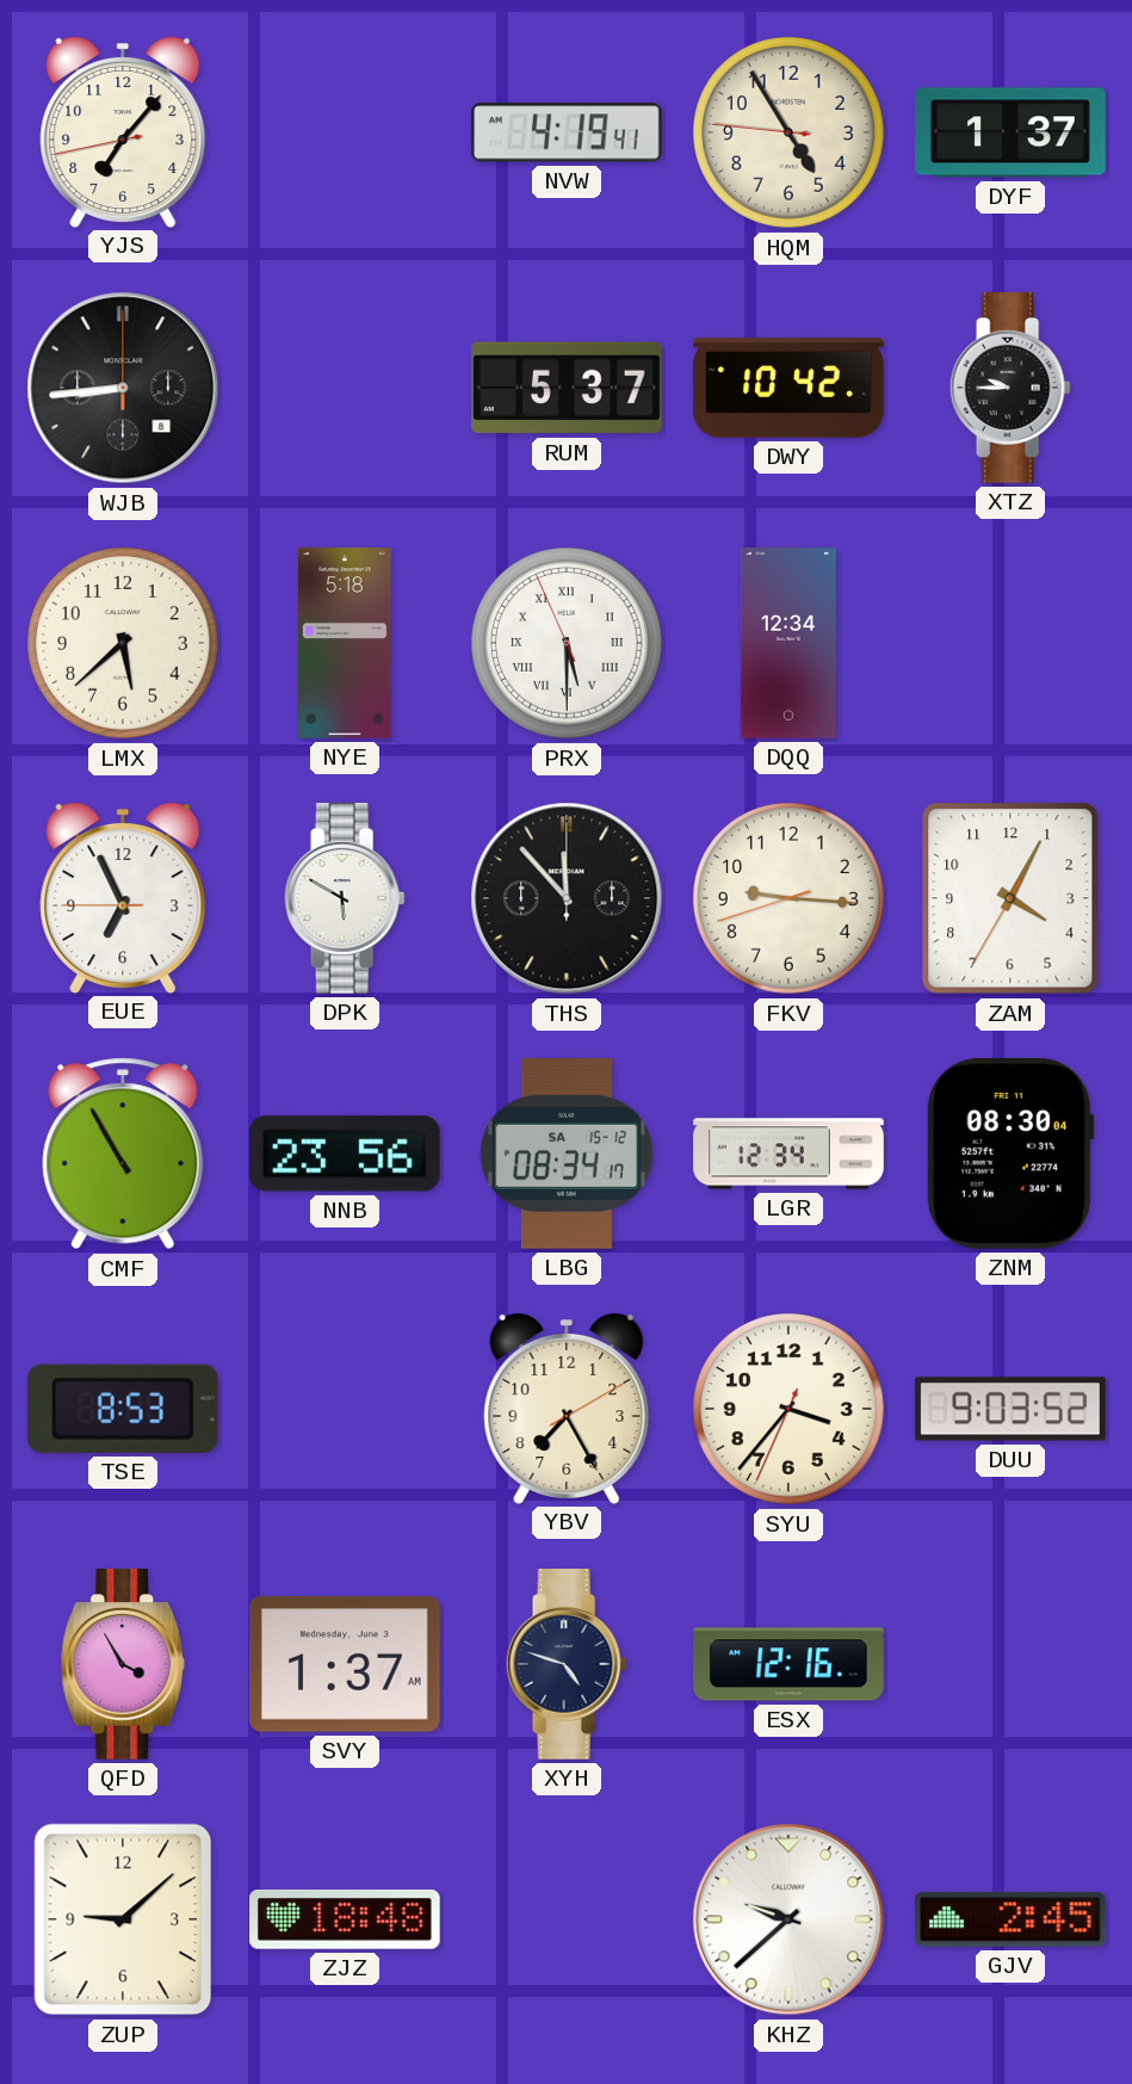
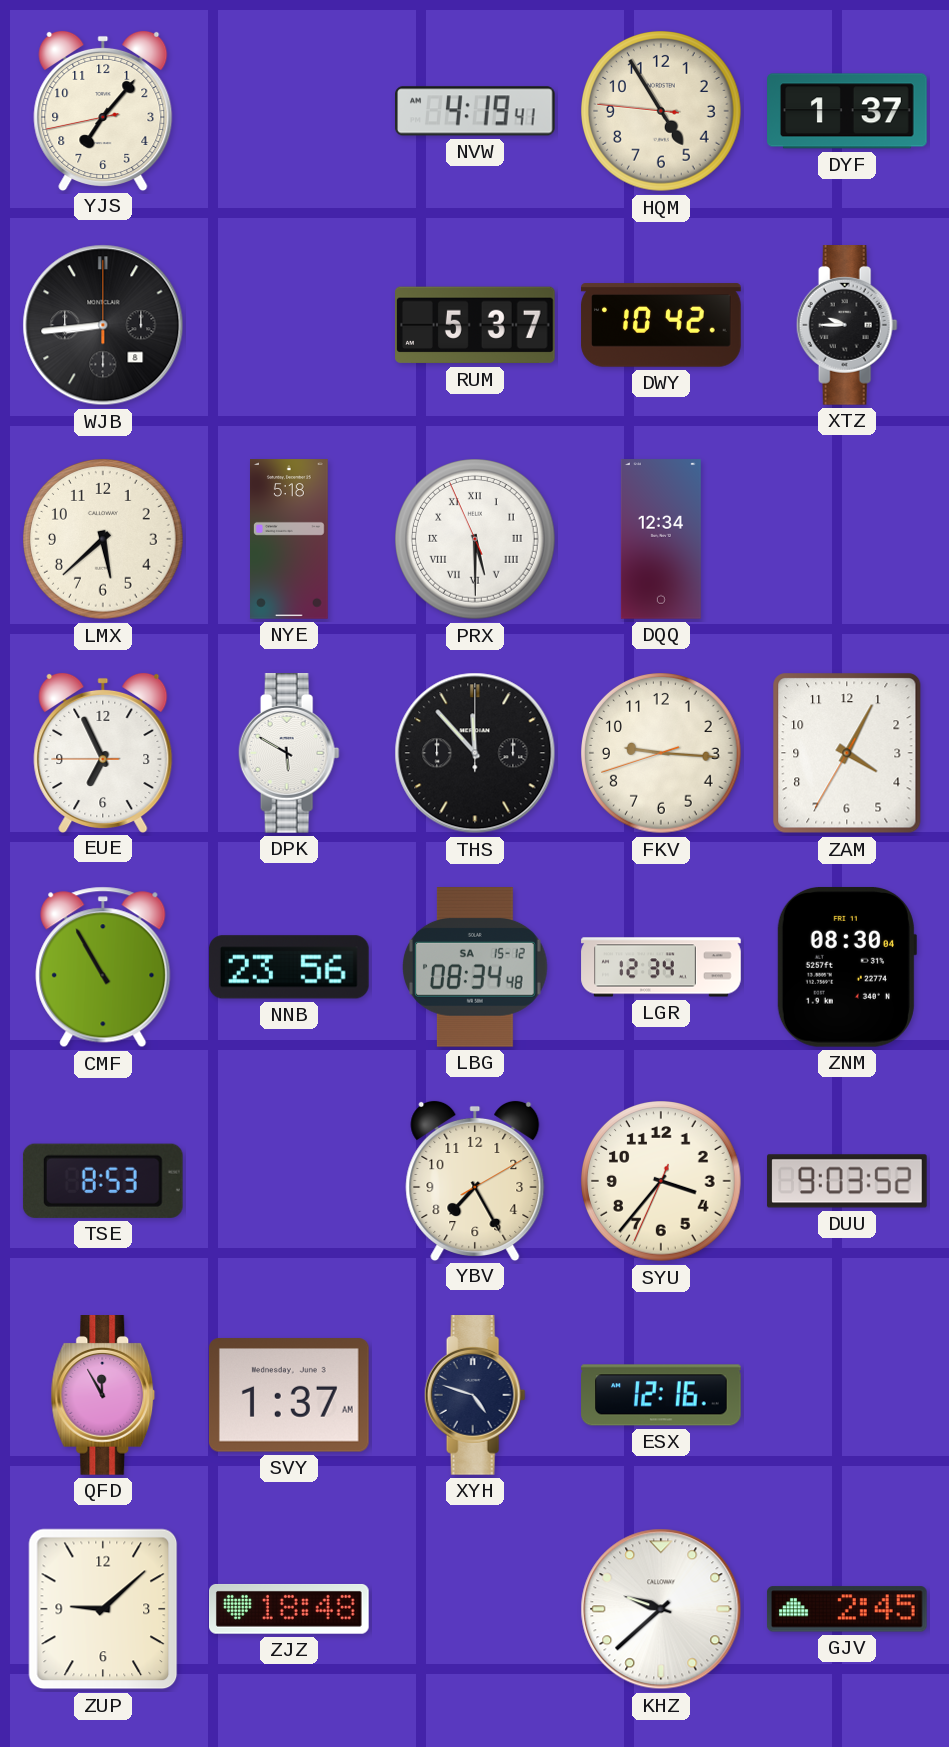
LBG: 08:34:17 -> 08:34:48 (476, 968)
QFD: 3:55 -> 11:55 (103, 1396)
